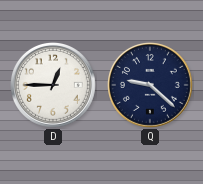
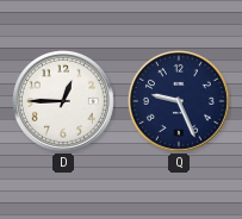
Q: 9:22 -> 9:26 (180, 102)
